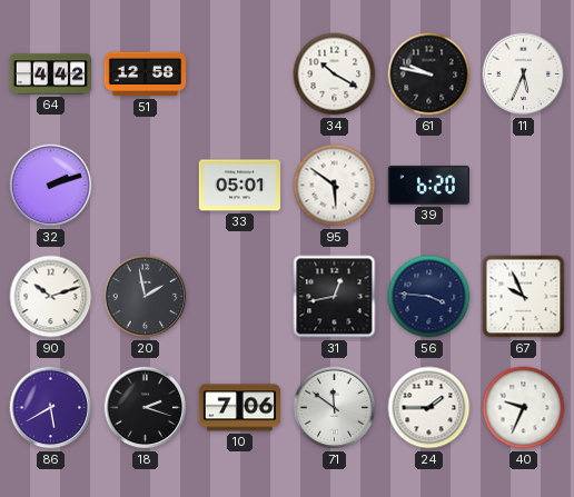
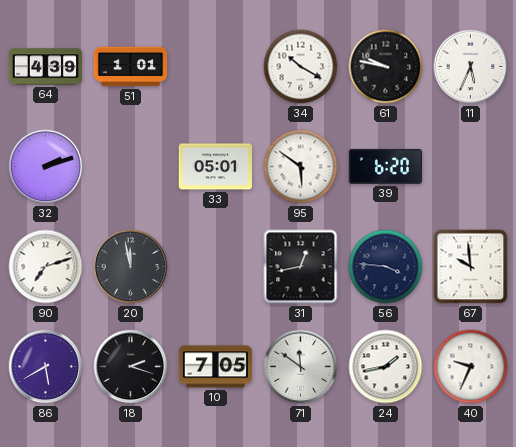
64: 4:42 -> 4:39 (46, 67)
51: 12:58 -> 1:01 (131, 67)
90: 10:12 -> 7:12 (46, 267)
20: 1:58 -> 11:58 (131, 267)
67: 9:56 -> 9:59 (471, 267)
10: 7:06 -> 7:05 (216, 367)
24: 1:45 -> 1:43 (386, 367)
